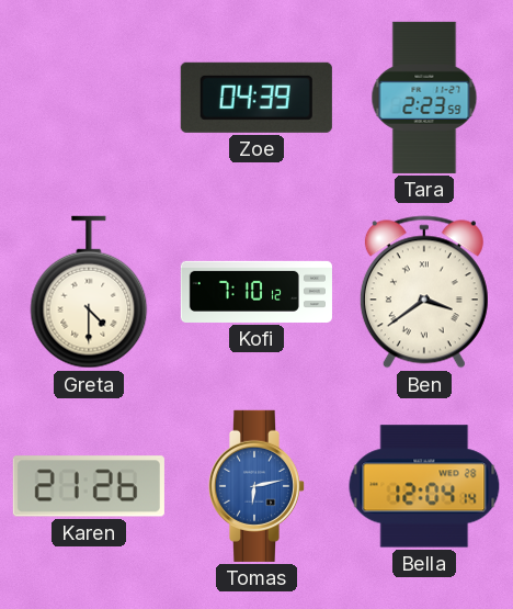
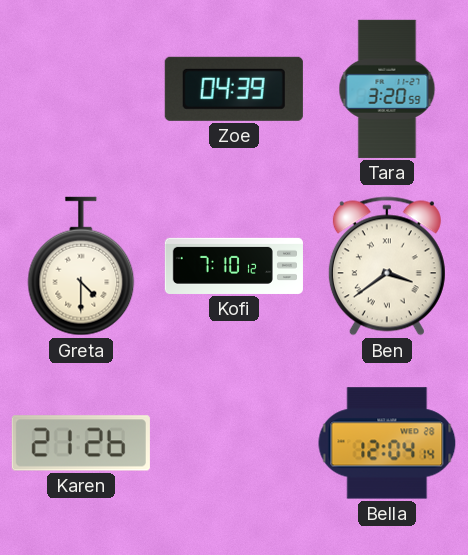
Tara: 2:23 -> 3:20 (387, 89)
Tomas: 6:13 -> none (256, 486)
